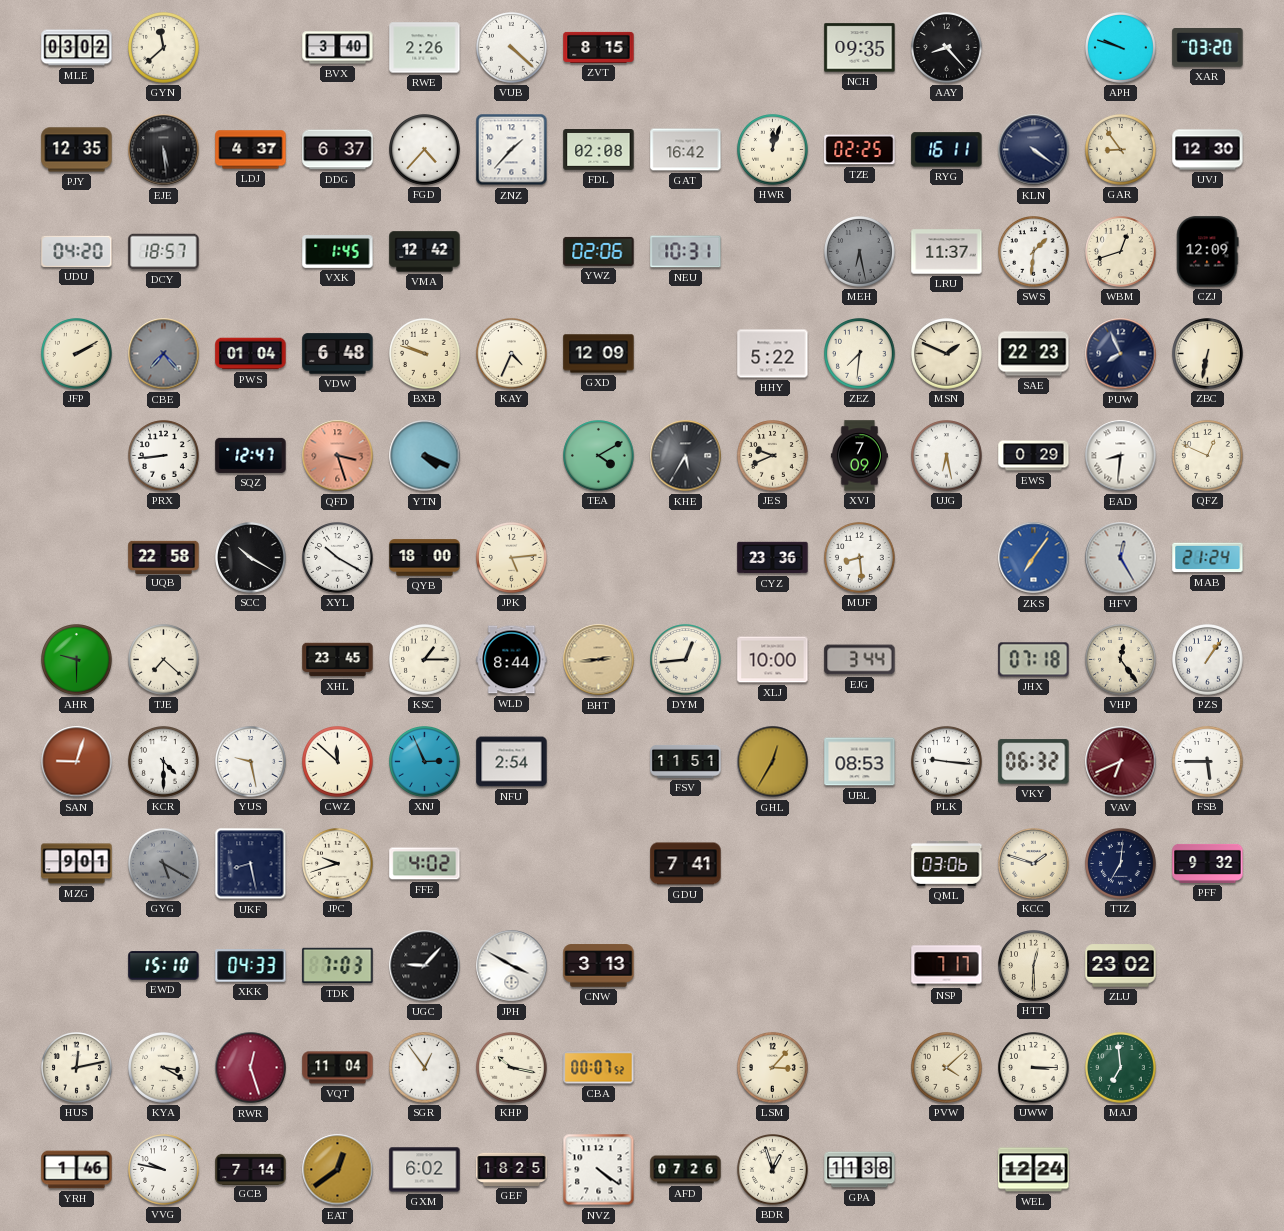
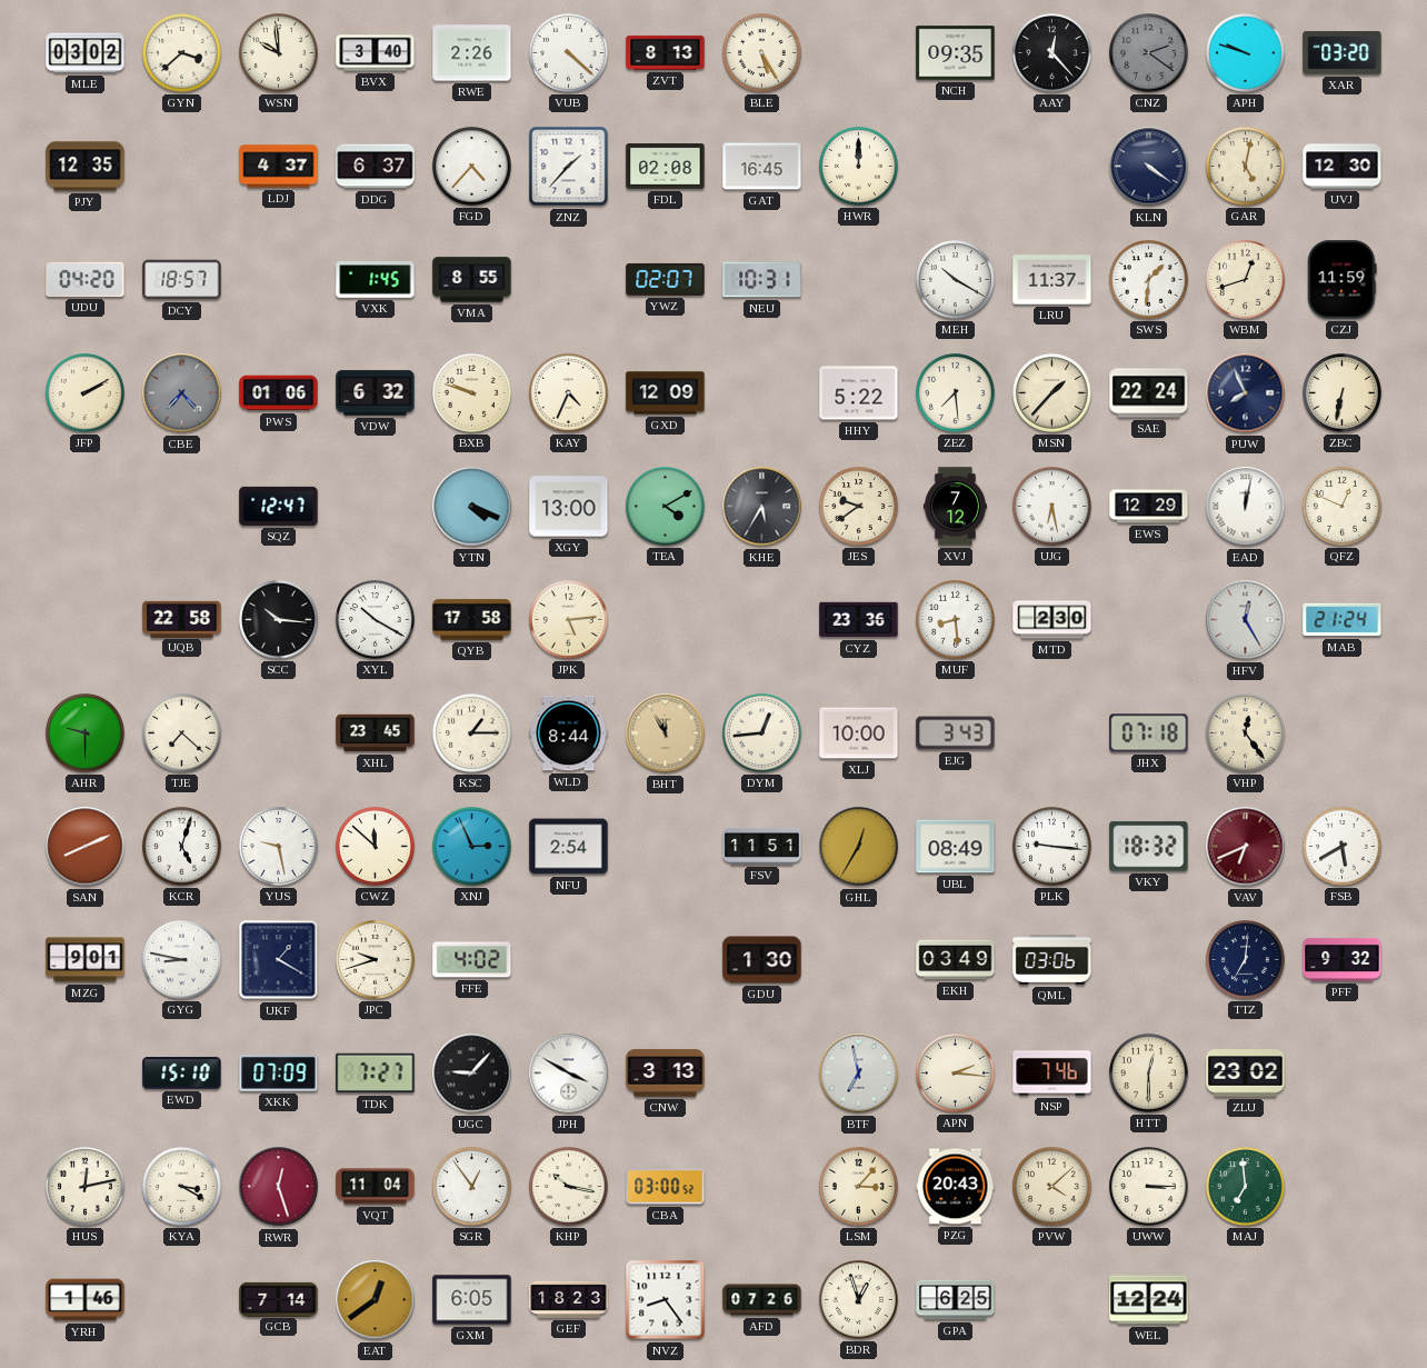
GYN: 11:38 -> 3:38 (182, 53)
WSN: none -> 9:59 (279, 53)
ZVT: 8:15 -> 8:13 (666, 52)
BLE: none -> 5:25 (762, 53)
AAY: 8:23 -> 12:23 (1052, 53)
CNZ: none -> 2:21 (1149, 53)
EJE: 5:29 -> none (164, 150)
GAT: 16:42 -> 16:45 (762, 167)
HWR: 12:03 -> 12:00 (859, 167)
TZE: 02:25 -> none (860, 150)
RYG: 16:11 -> none (947, 150)
GAR: 8:54 -> 5:02 (1246, 167)
VMA: 12:42 -> 8:55 (472, 280)
YWZ: 02:06 -> 02:07 (666, 279)
MEH: 6:28 -> 10:20 (956, 280)
MEH dial: grey -> white (956, 280)
CZJ: 12:09 -> 11:59 (1343, 280)
PWS: 01:04 -> 01:06 (279, 393)
VDW: 6:48 -> 6:32 (376, 393)
ZEZ: 7:31 -> 7:29 (956, 393)
MSN: 1:49 -> 1:37 (1052, 393)
SAE: 22:23 -> 22:24 (1149, 393)
PRX: 8:44 -> none (164, 456)
QFD: 3:27 -> none (338, 456)
XGY: none -> 13:00 (569, 507)
JES: 9:41 -> 9:39 (859, 507)
XVJ: 7:09 -> 7:12 (955, 507)
EWS: 0:29 -> 12:29 (1149, 507)
EAD: 8:31 -> 12:02 (1246, 507)
SCC: 10:20 -> 10:16 (279, 620)
QYB: 18:00 -> 17:58 (472, 620)
MTD: none -> 2:30 (1052, 620)
ZKS: 7:06 -> none (1034, 558)
BHT: 2:44 -> 11:55 (666, 733)
EJG: 3:44 -> 3:43 (956, 733)
PZS: 1:06 -> none (1208, 660)
SAN: 9:03 -> 8:11 (86, 847)
KCR: 4:30 -> 5:03 (182, 847)
UBL: 08:53 -> 08:49 (956, 847)
VKY: 06:32 -> 18:32 (1149, 847)
FSB: 5:45 -> 5:40 (1343, 847)
GYG: 5:20 -> 8:47 (182, 960)
GYG dial: grey -> white (182, 960)
UKF: 8:28 -> 1:20 (279, 960)
GDU: 7:41 -> 1:30 (762, 960)
EKH: none -> 03:49 (956, 960)
KCC: 1:48 -> none (1034, 864)
XKK: 04:33 -> 07:09 (279, 1074)
TDK: 7:03 -> 7:27 (376, 1074)
BTF: none -> 6:58 (859, 1074)
APN: none -> 2:16 (956, 1074)
NSP: 7:17 -> 7:46 (1052, 1074)
CBA: 00:07 -> 03:00 (666, 1187)
PZG: none -> 20:43 (956, 1187)
VVG: 9:47 -> none (164, 1170)
GXM: 6:02 -> 6:05 (472, 1300)
GEF: 18:25 -> 18:23 (569, 1299)
NVZ: 4:21 -> 8:24 (666, 1300)
GPA: 11:38 -> 6:25 (956, 1300)
